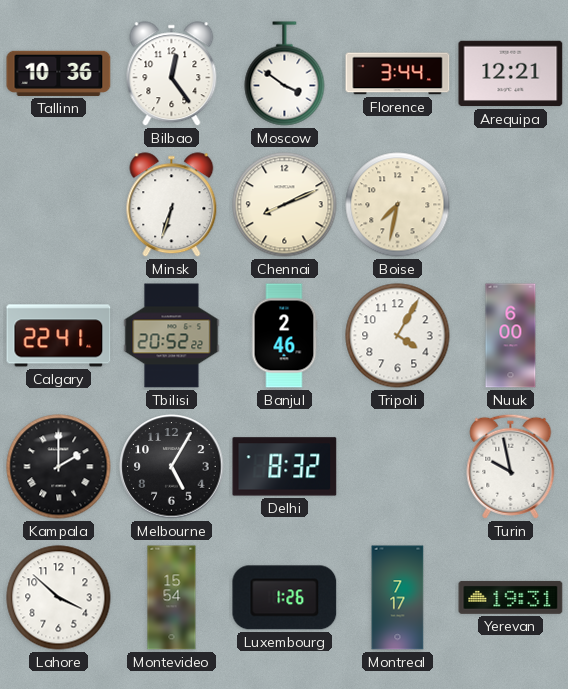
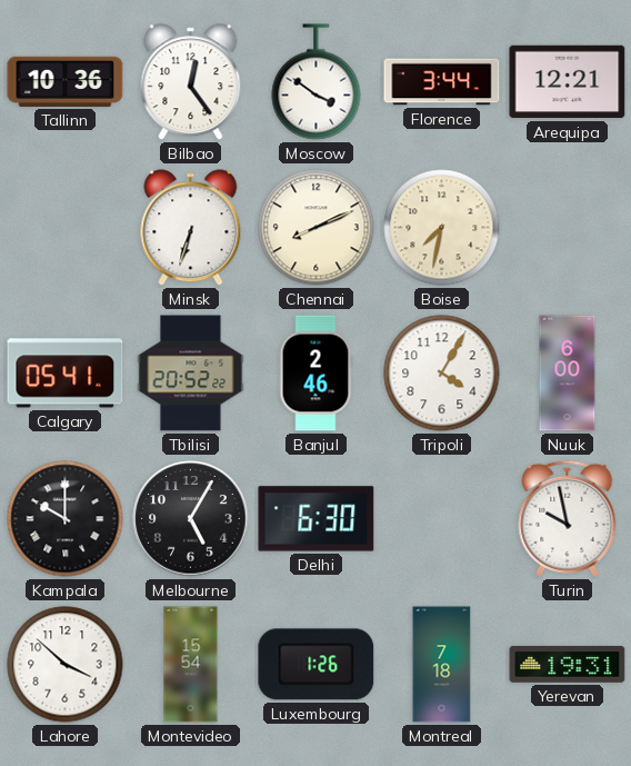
Calgary: 22:41 -> 05:41 (66, 374)
Kampala: 2:00 -> 10:00 (66, 519)
Delhi: 8:32 -> 6:30 (317, 519)
Montreal: 7:17 -> 7:18 (442, 665)
